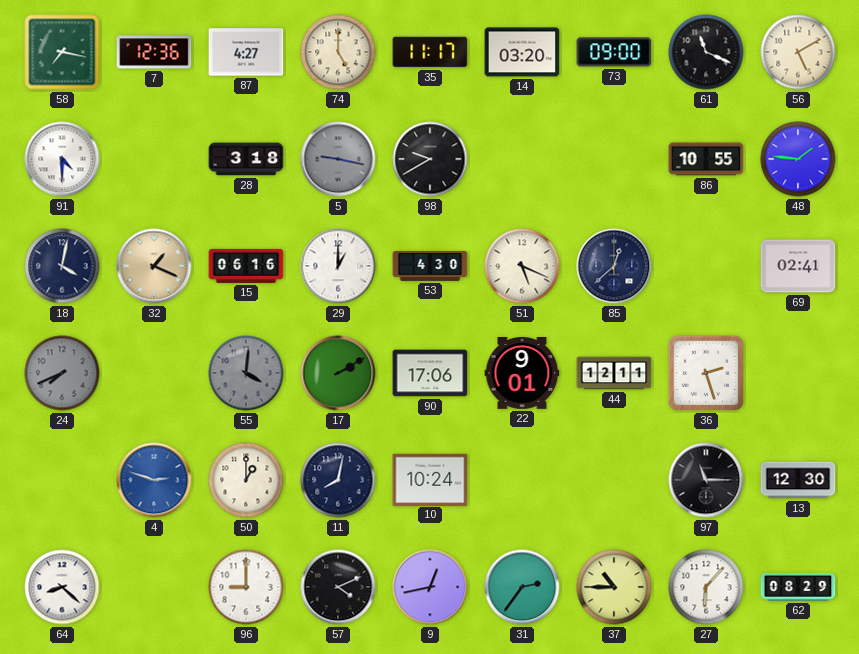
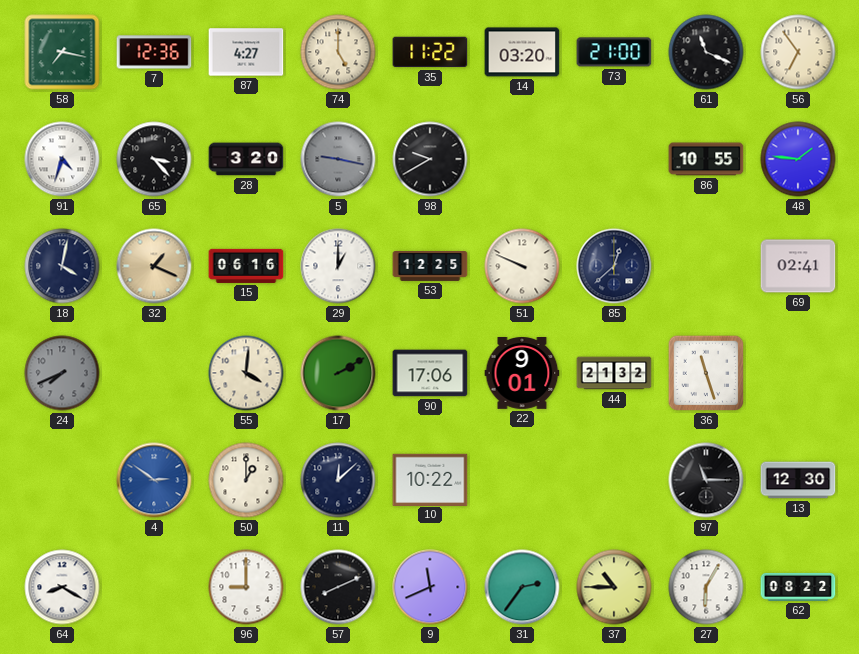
35: 11:17 -> 11:22 (430, 52)
73: 09:00 -> 21:00 (614, 52)
56: 5:10 -> 6:54 (798, 52)
91: 4:30 -> 4:33 (62, 159)
65: none -> 3:23 (154, 159)
28: 3:18 -> 3:20 (246, 159)
53: 4:30 -> 12:25 (430, 266)
51: 5:19 -> 9:49 (522, 266)
55 dial: grey -> cream (246, 373)
44: 12:11 -> 21:32 (614, 373)
36: 2:27 -> 11:27 (706, 373)
4: 2:48 -> 2:51 (154, 480)
11: 8:02 -> 12:08 (338, 480)
10: 10:24 -> 10:22 (430, 479)
64: 8:22 -> 8:20 (62, 587)
57: 4:11 -> 8:11 (338, 587)
9: 12:43 -> 11:41 (430, 587)
27: 6:07 -> 6:05 (706, 587)
62: 08:29 -> 08:22 (798, 587)
